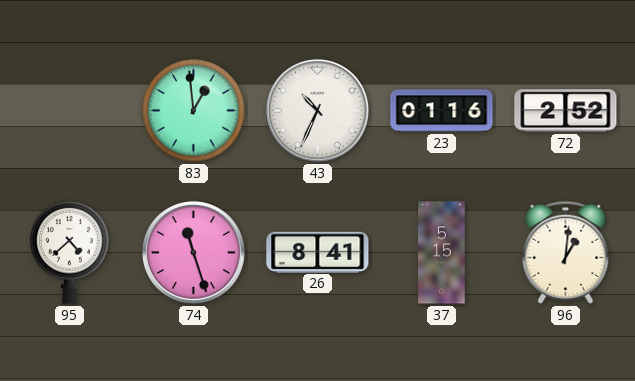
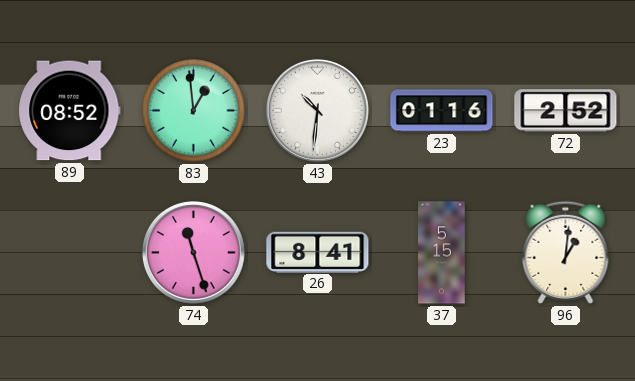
89: none -> 08:52 (70, 111)
43: 10:34 -> 10:31 (317, 110)
95: 4:38 -> none (70, 252)
